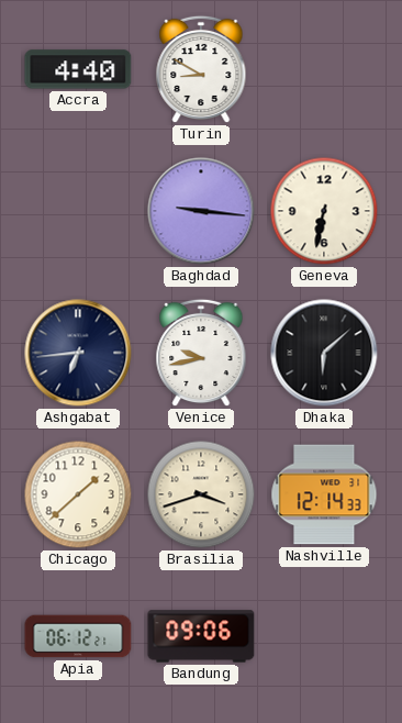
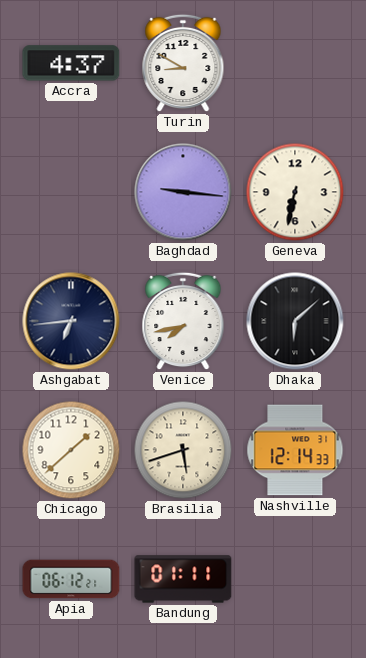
Accra: 4:40 -> 4:37 (71, 63)
Venice: 9:43 -> 7:43 (183, 321)
Brasilia: 3:42 -> 5:42 (183, 450)
Bandung: 09:06 -> 01:11 (183, 579)
